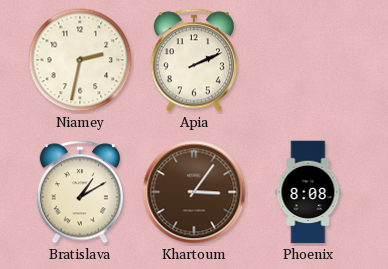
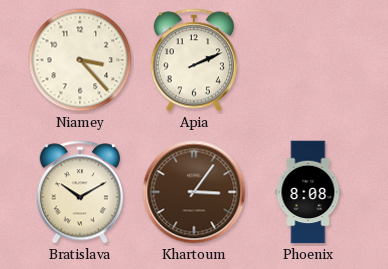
Niamey: 2:32 -> 3:23 (80, 60)
Bratislava: 1:10 -> 10:10 (79, 192)
